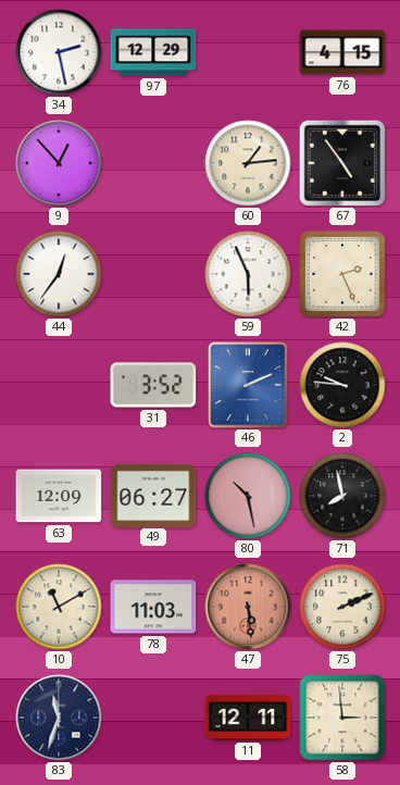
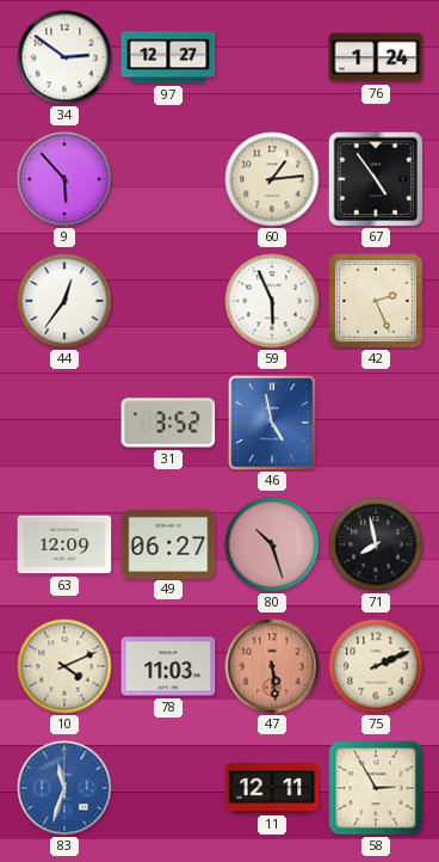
34: 2:28 -> 2:51 (64, 57)
97: 12:29 -> 12:27 (168, 57)
76: 4:15 -> 1:24 (376, 57)
9: 12:53 -> 5:53 (64, 179)
46: 2:11 -> 4:58 (272, 423)
2: 9:46 -> none (342, 385)
80: 10:28 -> 10:27 (272, 544)
10: 11:10 -> 4:11 (64, 666)
83 dial: navy -> blue (64, 788)
58: 2:59 -> 2:55 (376, 788)
